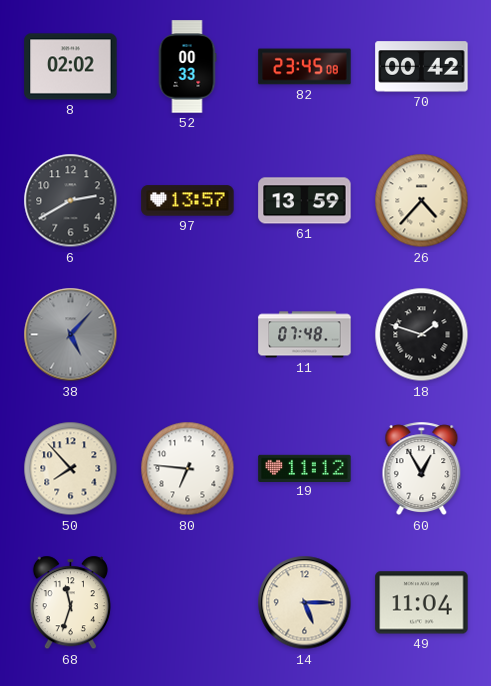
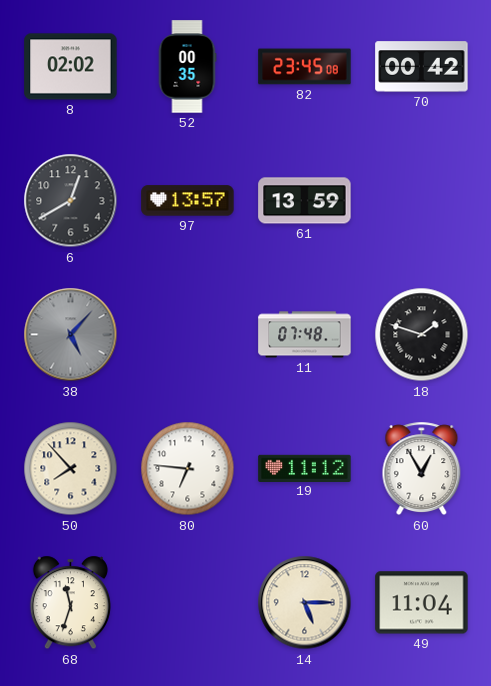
52: 00:33 -> 00:35 (187, 67)
6: 2:40 -> 12:40 (71, 201)
26: 4:37 -> none (422, 201)
